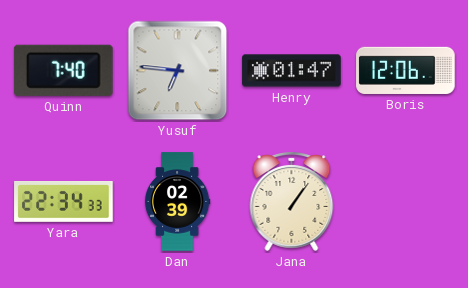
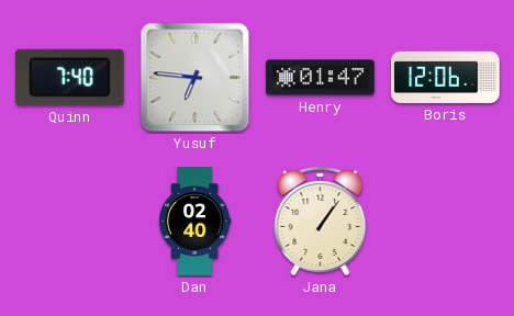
Yara: 22:34 -> none (64, 202)
Dan: 02:39 -> 02:40 (194, 222)
